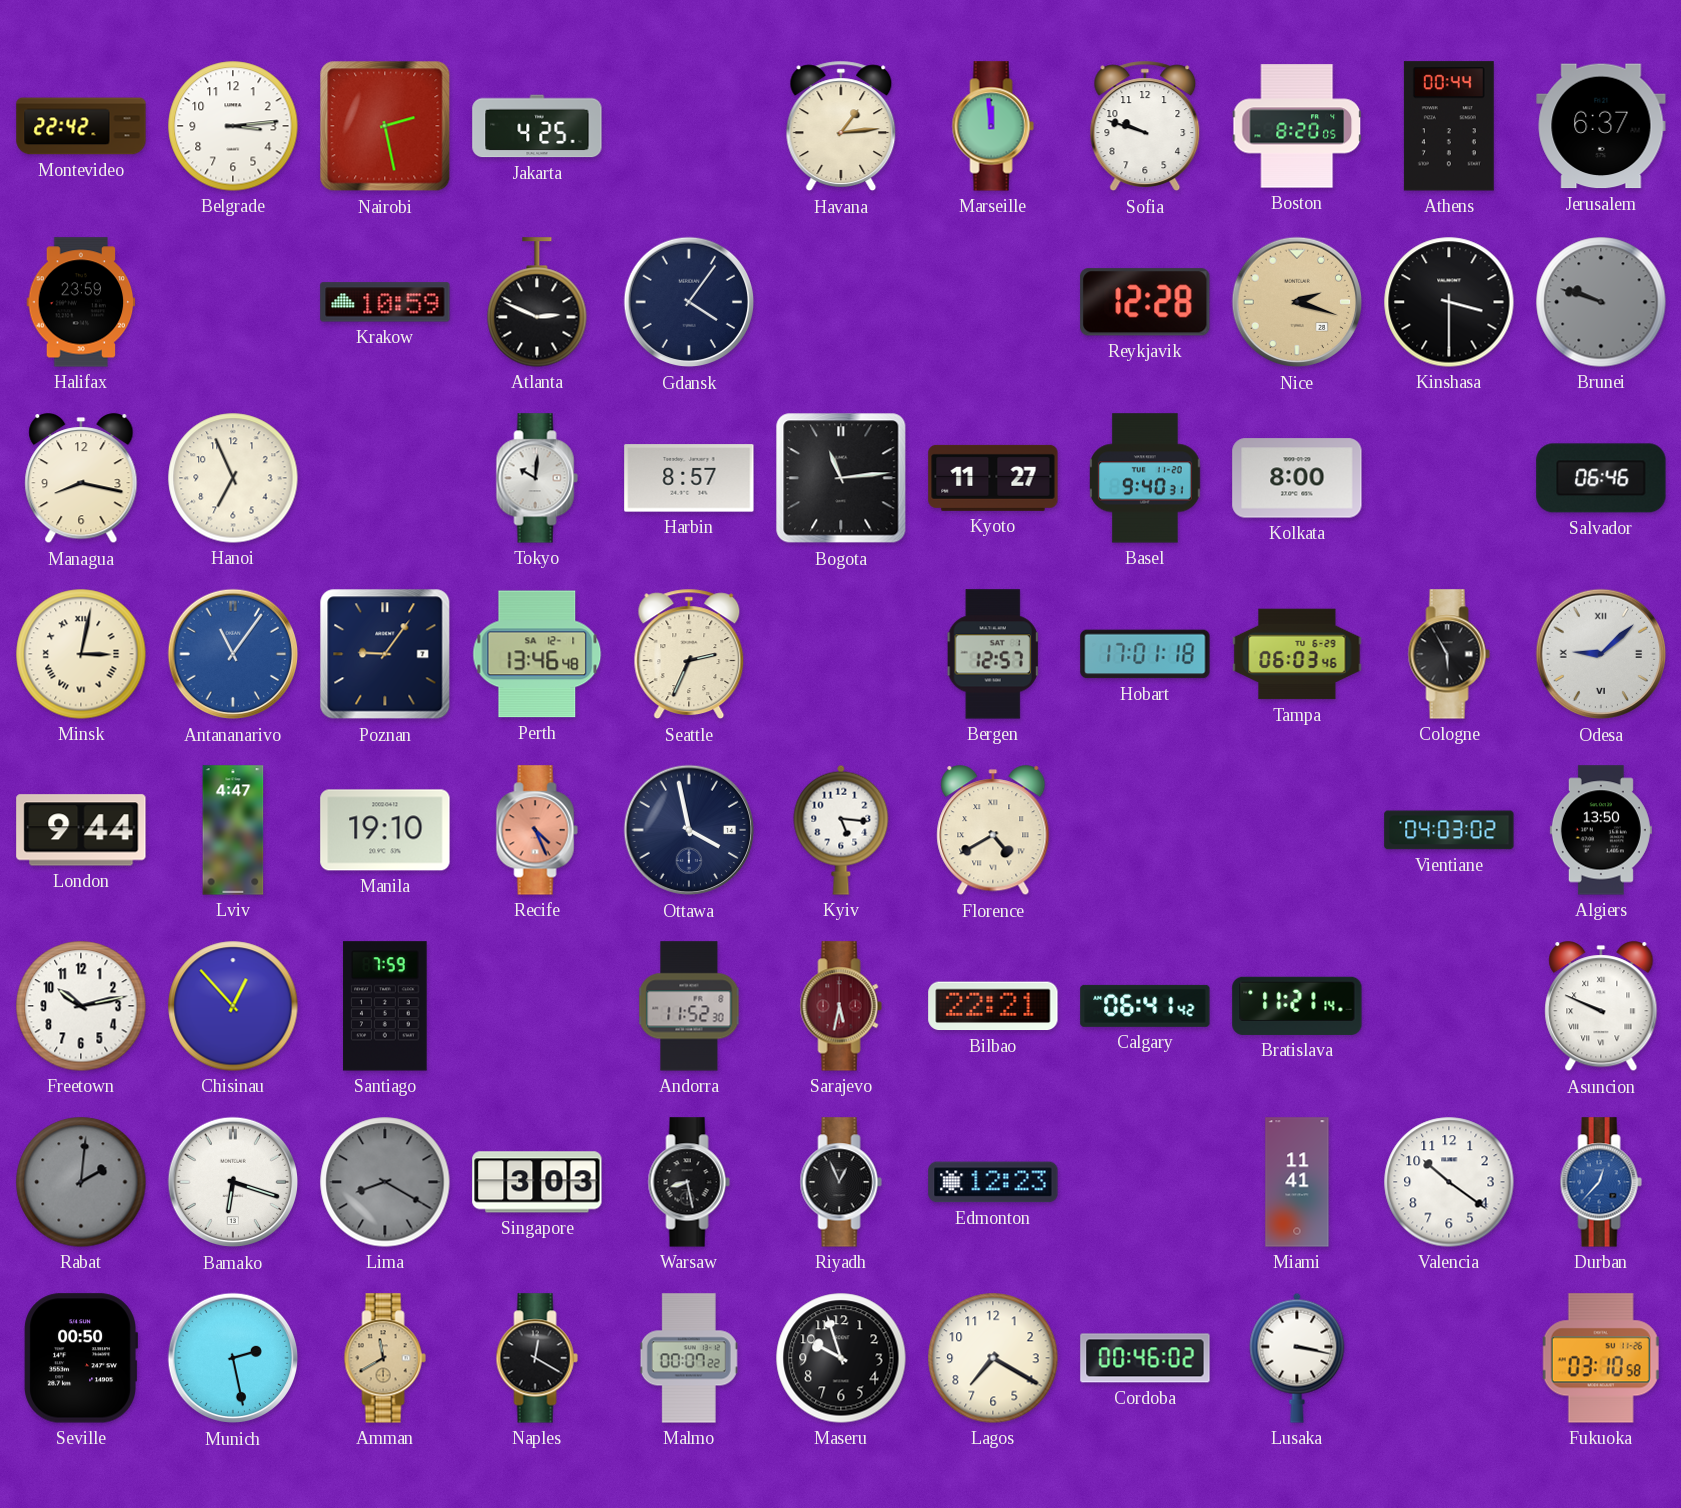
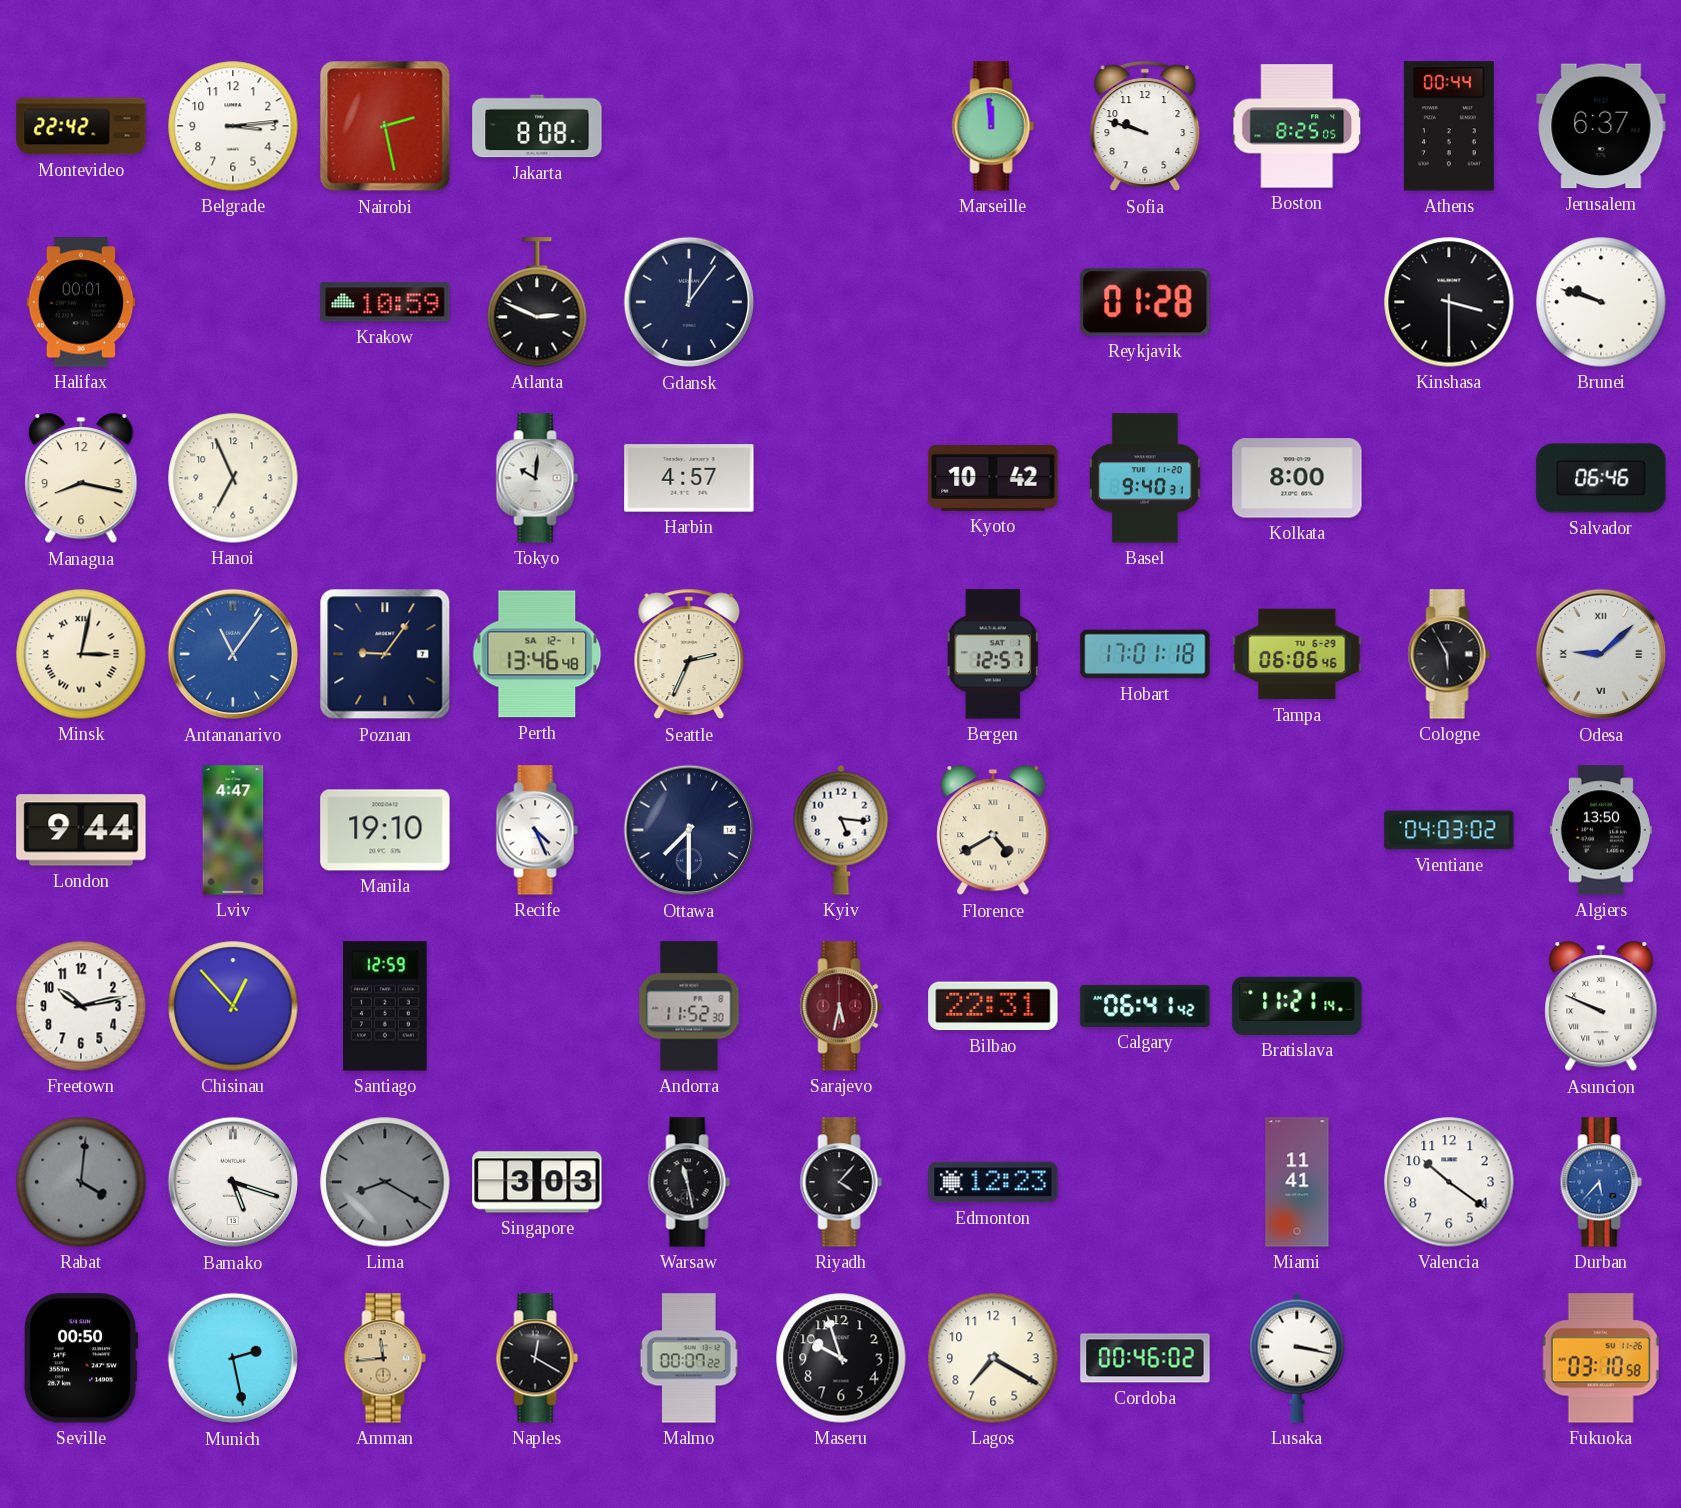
Jakarta: 4:25 -> 8:08 (537, 126)
Havana: 1:14 -> none (841, 126)
Boston: 8:20 -> 8:25 (1297, 126)
Halifax: 23:59 -> 00:01 (81, 302)
Gdansk: 4:06 -> 12:06 (689, 302)
Reykjavik: 12:28 -> 01:28 (1145, 302)
Nice: 2:18 -> none (1297, 302)
Brunei dial: grey -> white (1601, 302)
Harbin: 8:57 -> 4:57 (689, 478)
Bogota: 11:14 -> none (841, 478)
Kyoto: 11:27 -> 10:42 (993, 478)
Tampa: 06:03 -> 06:06 (1297, 654)
Recife dial: salmon -> white (537, 830)
Ottawa: 3:58 -> 7:30 (689, 830)
Santiago: 7:59 -> 12:59 (385, 1006)
Bilbao: 22:21 -> 22:31 (993, 1006)
Rabat: 2:01 -> 4:01 (81, 1182)
Bamako: 6:18 -> 5:18 (233, 1182)
Warsaw: 8:28 -> 11:28 (689, 1182)
Riyadh: 12:56 -> 4:07 (841, 1182)
Durban: 12:37 -> 5:37 (1601, 1182)
Amman: 11:40 -> 11:44 (385, 1358)
